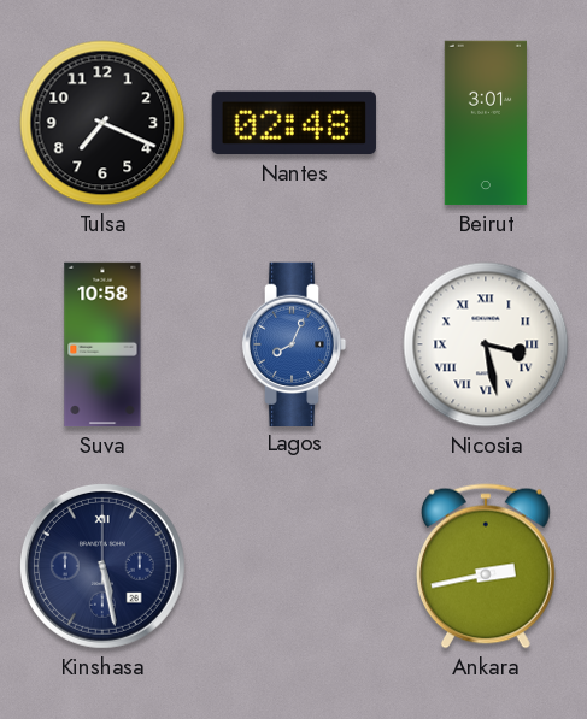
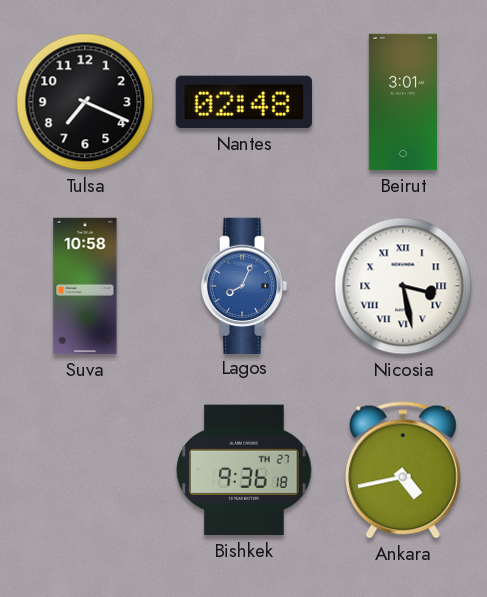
Kinshasa: 5:28 -> none (102, 566)
Bishkek: none -> 9:36 (244, 470)
Ankara: 2:43 -> 4:43 (403, 470)
